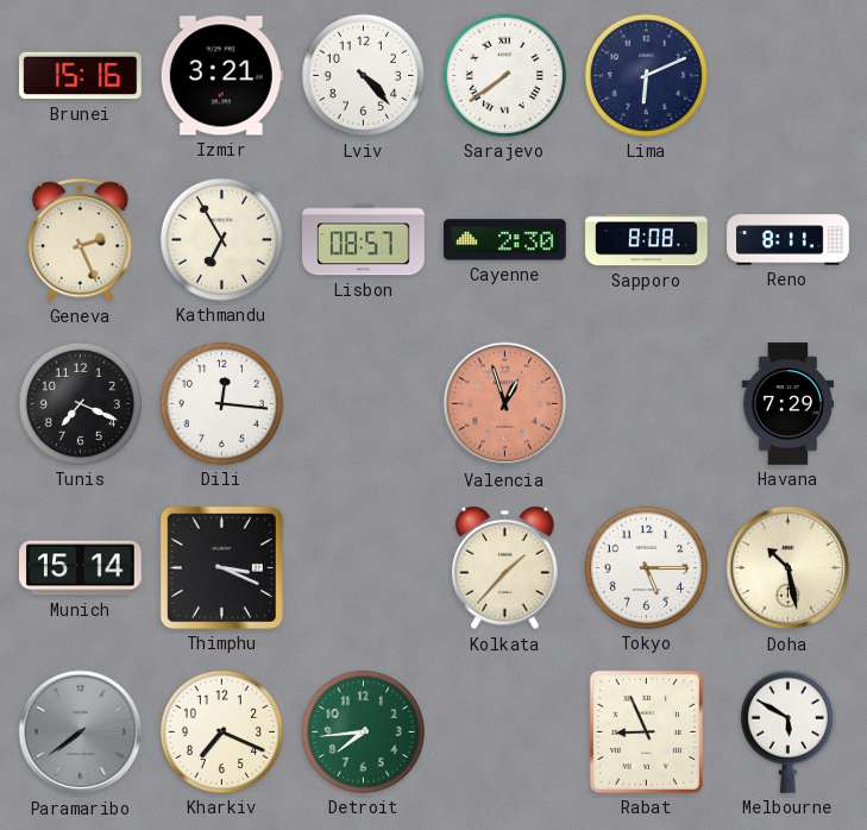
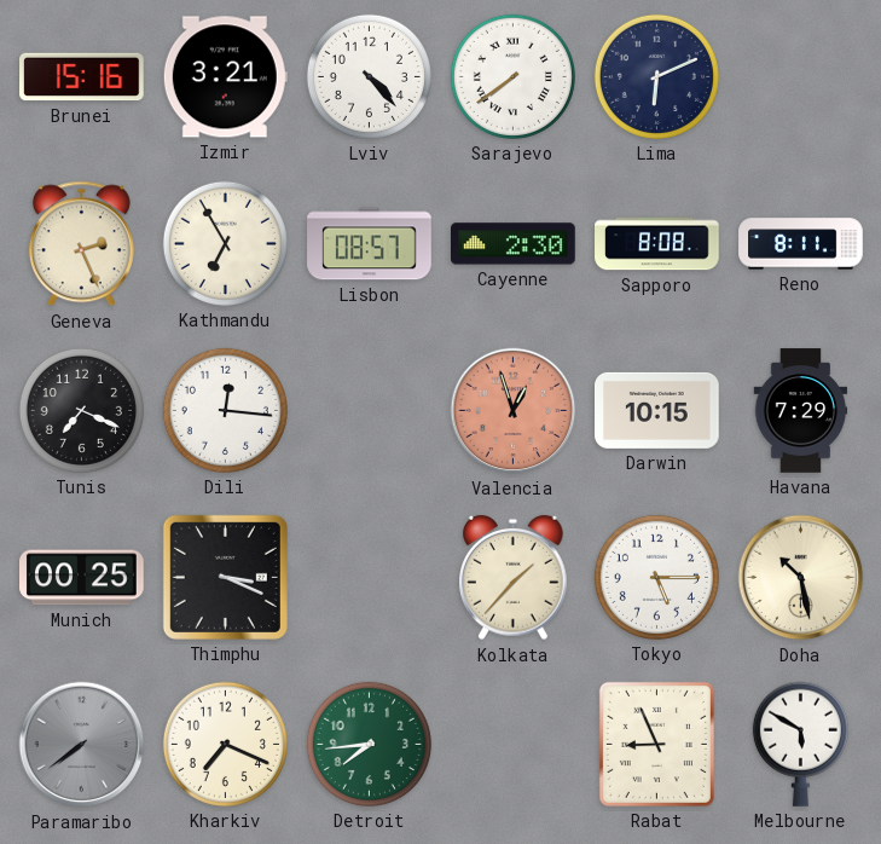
Darwin: none -> 10:15 (657, 410)
Munich: 15:14 -> 00:25 (82, 578)
